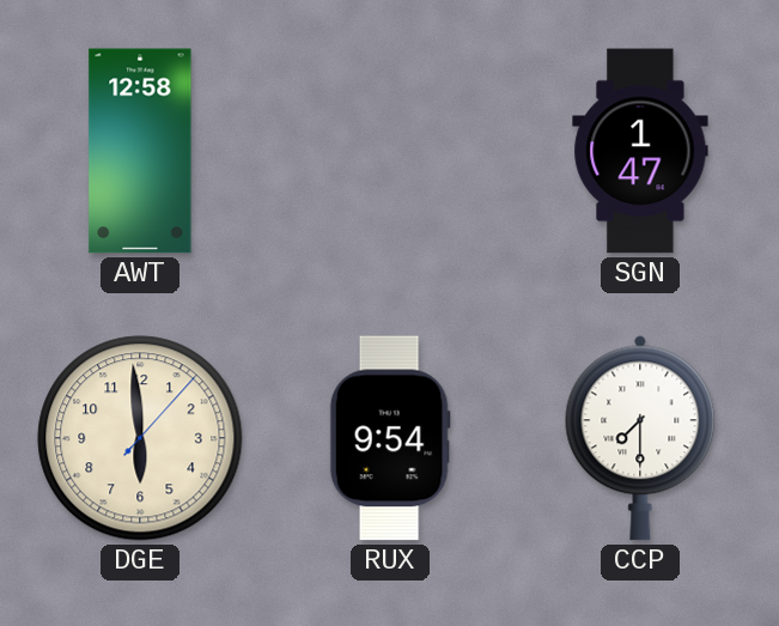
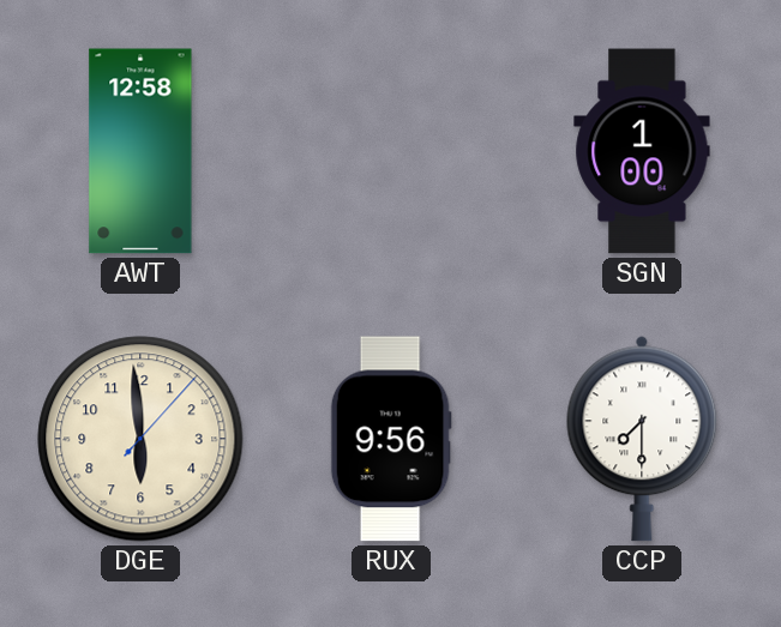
SGN: 1:47 -> 1:00 (642, 151)
RUX: 9:54 -> 9:56 (391, 439)
